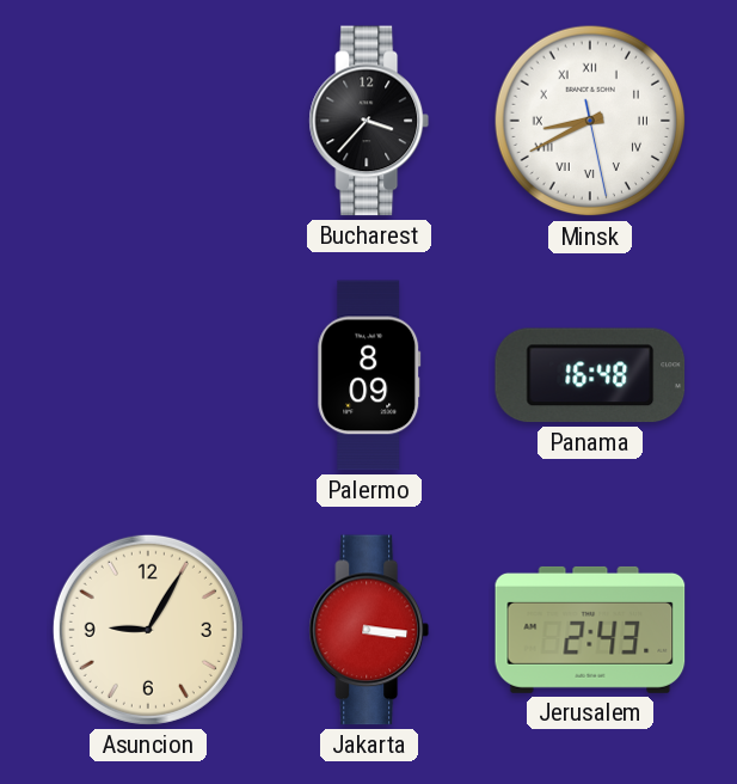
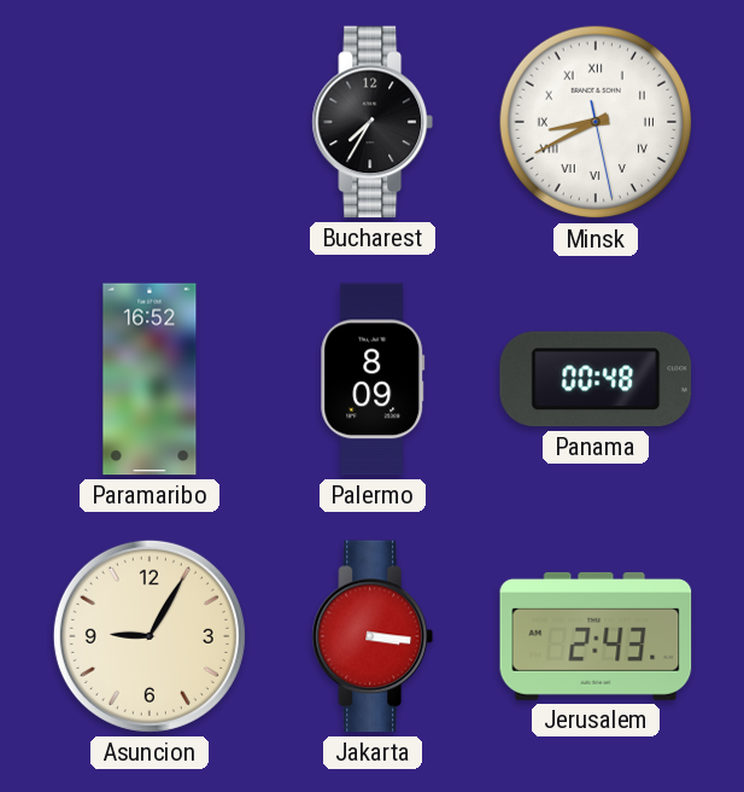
Bucharest: 3:37 -> 7:35 (373, 122)
Paramaribo: none -> 16:52 (150, 379)
Panama: 16:48 -> 00:48 (596, 379)
